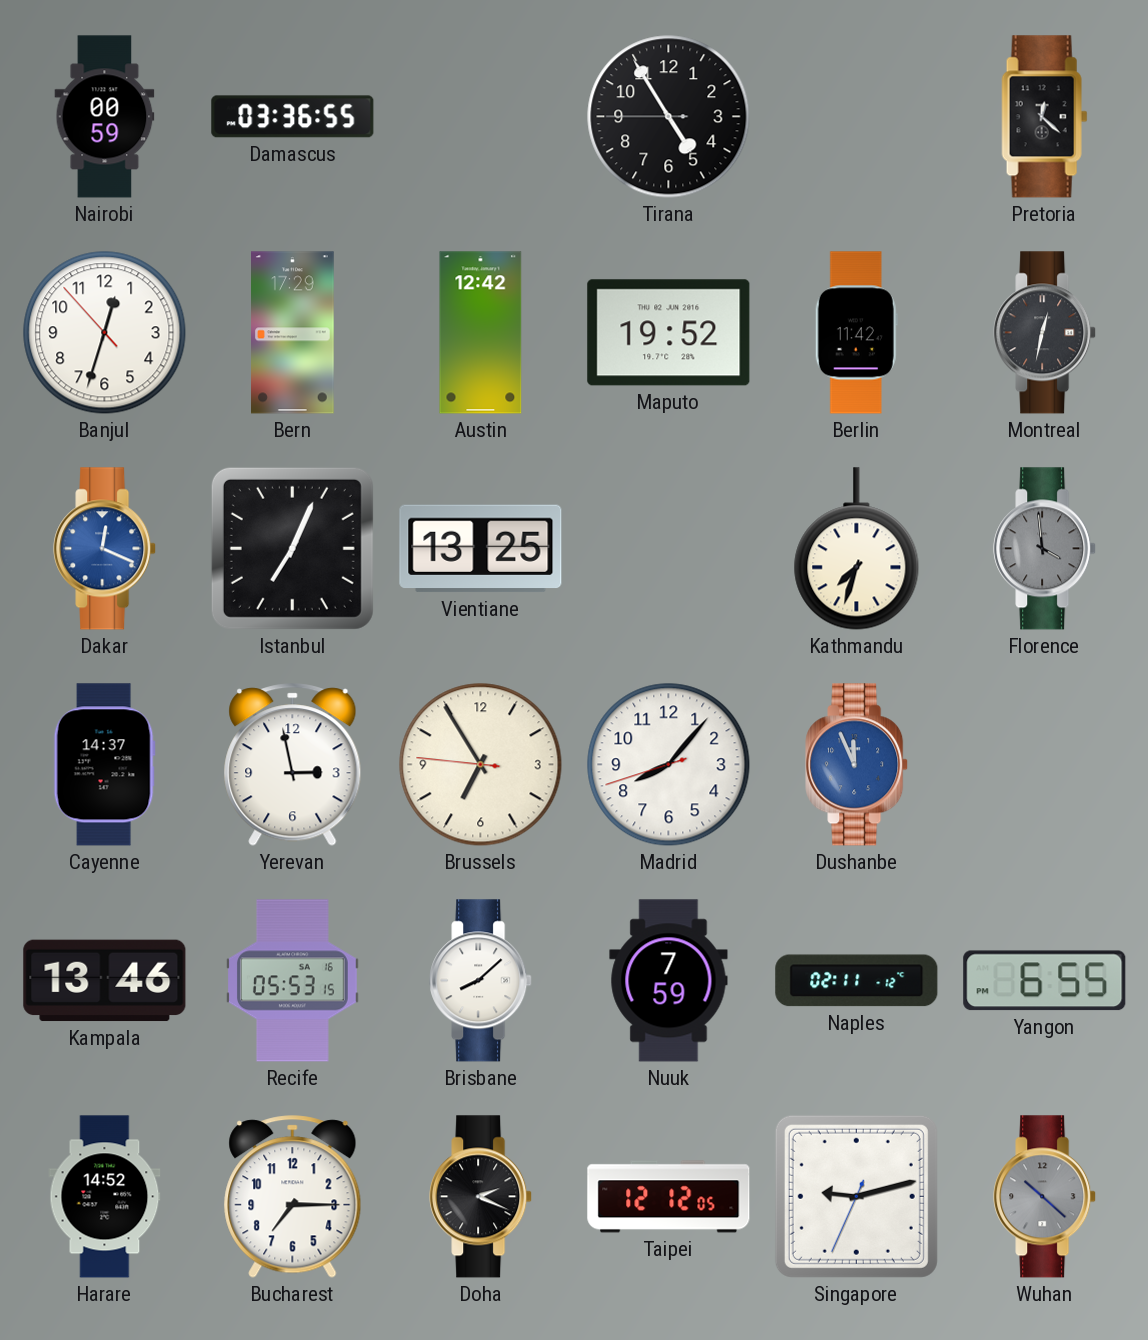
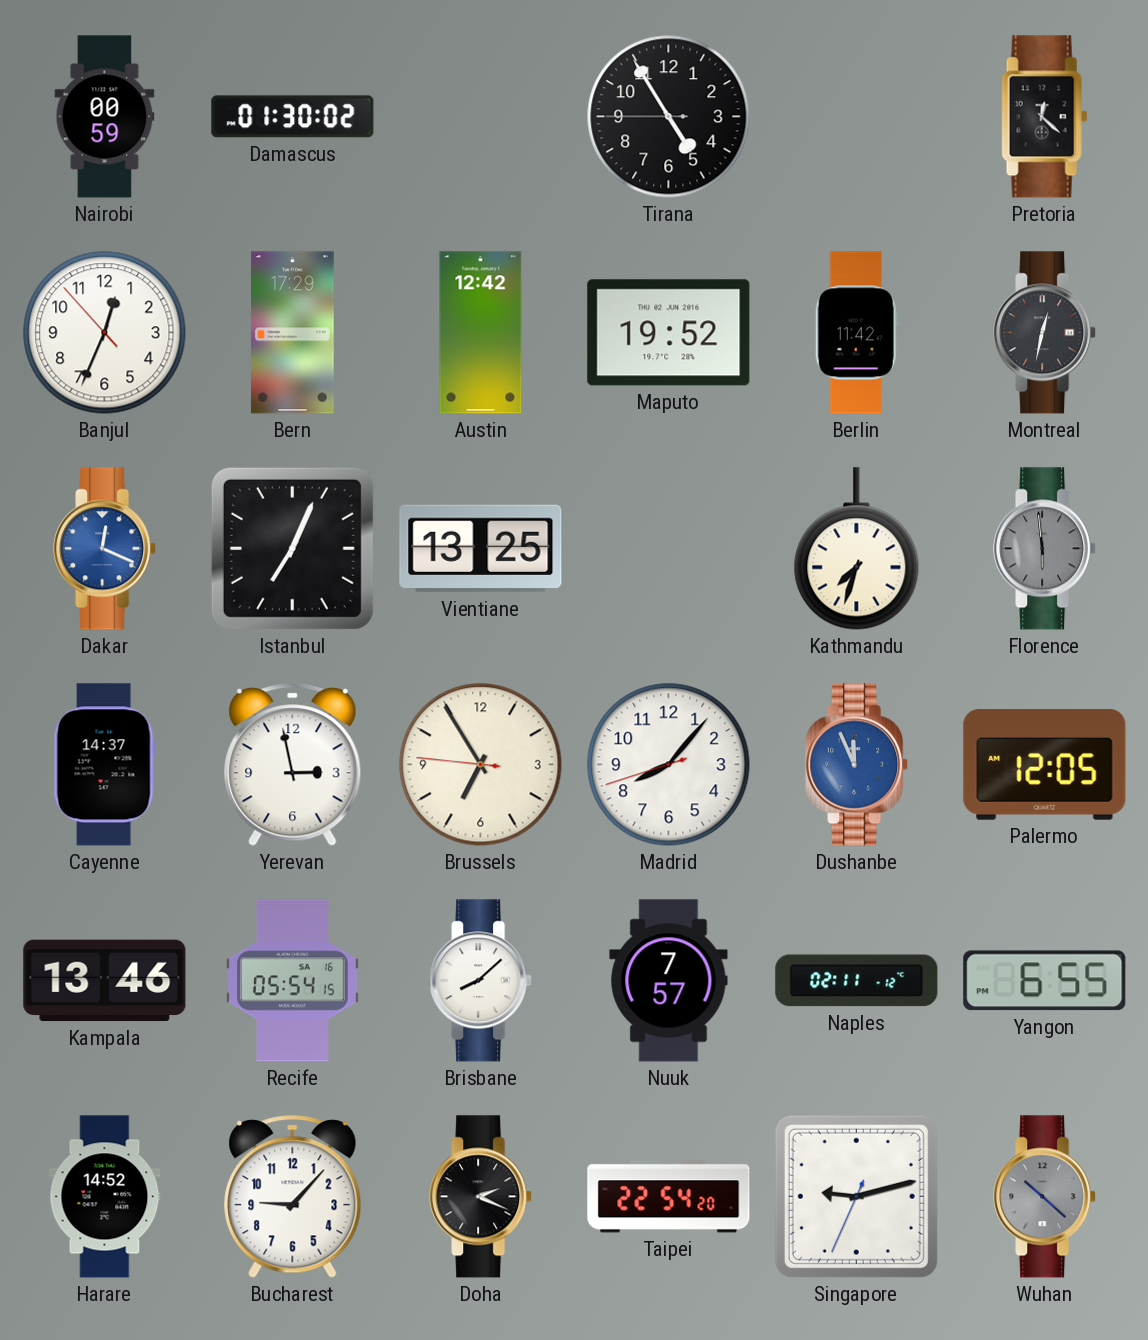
Damascus: 03:36 -> 01:30 (293, 117)
Banjul: 12:32 -> 12:33 (105, 333)
Florence: 3:59 -> 5:59 (1045, 549)
Palermo: none -> 12:05 (1045, 765)
Recife: 05:53 -> 05:54 (293, 981)
Nuuk: 7:59 -> 7:57 (669, 981)
Bucharest: 7:15 -> 9:07 (293, 1197)
Taipei: 12:12 -> 22:54 (669, 1197)
